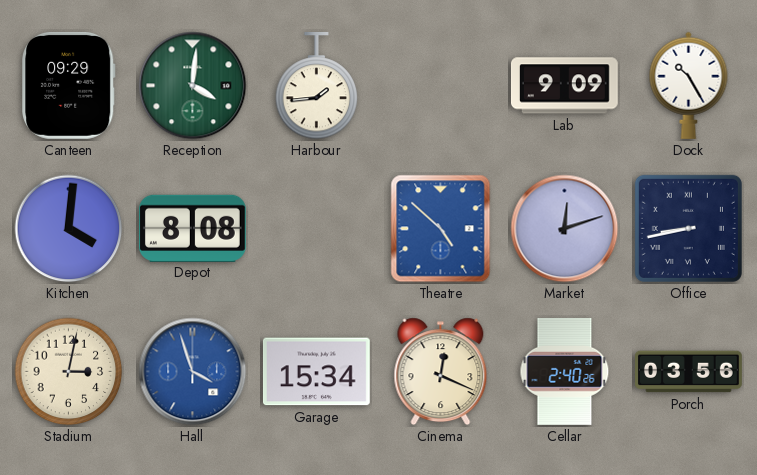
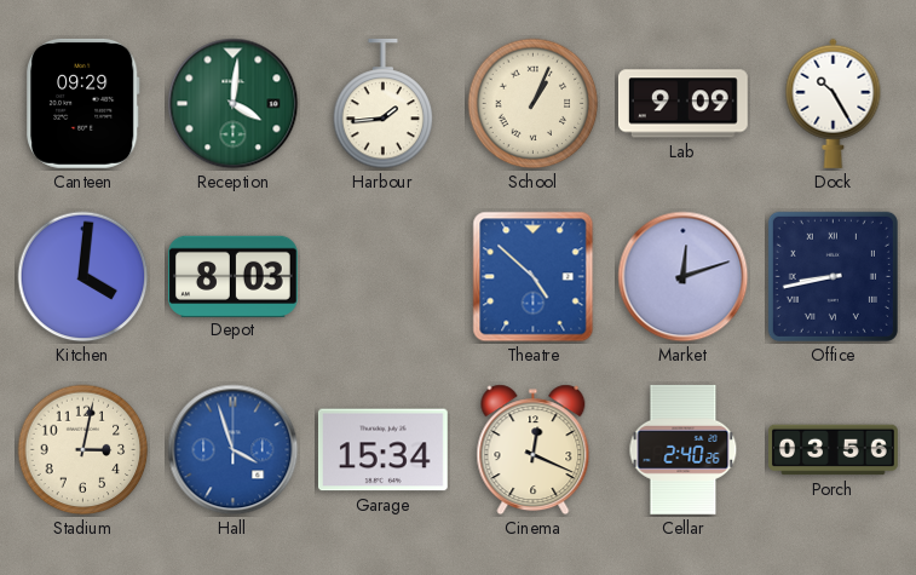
School: none -> 1:04 (534, 104)
Depot: 8:08 -> 8:03 (232, 276)
